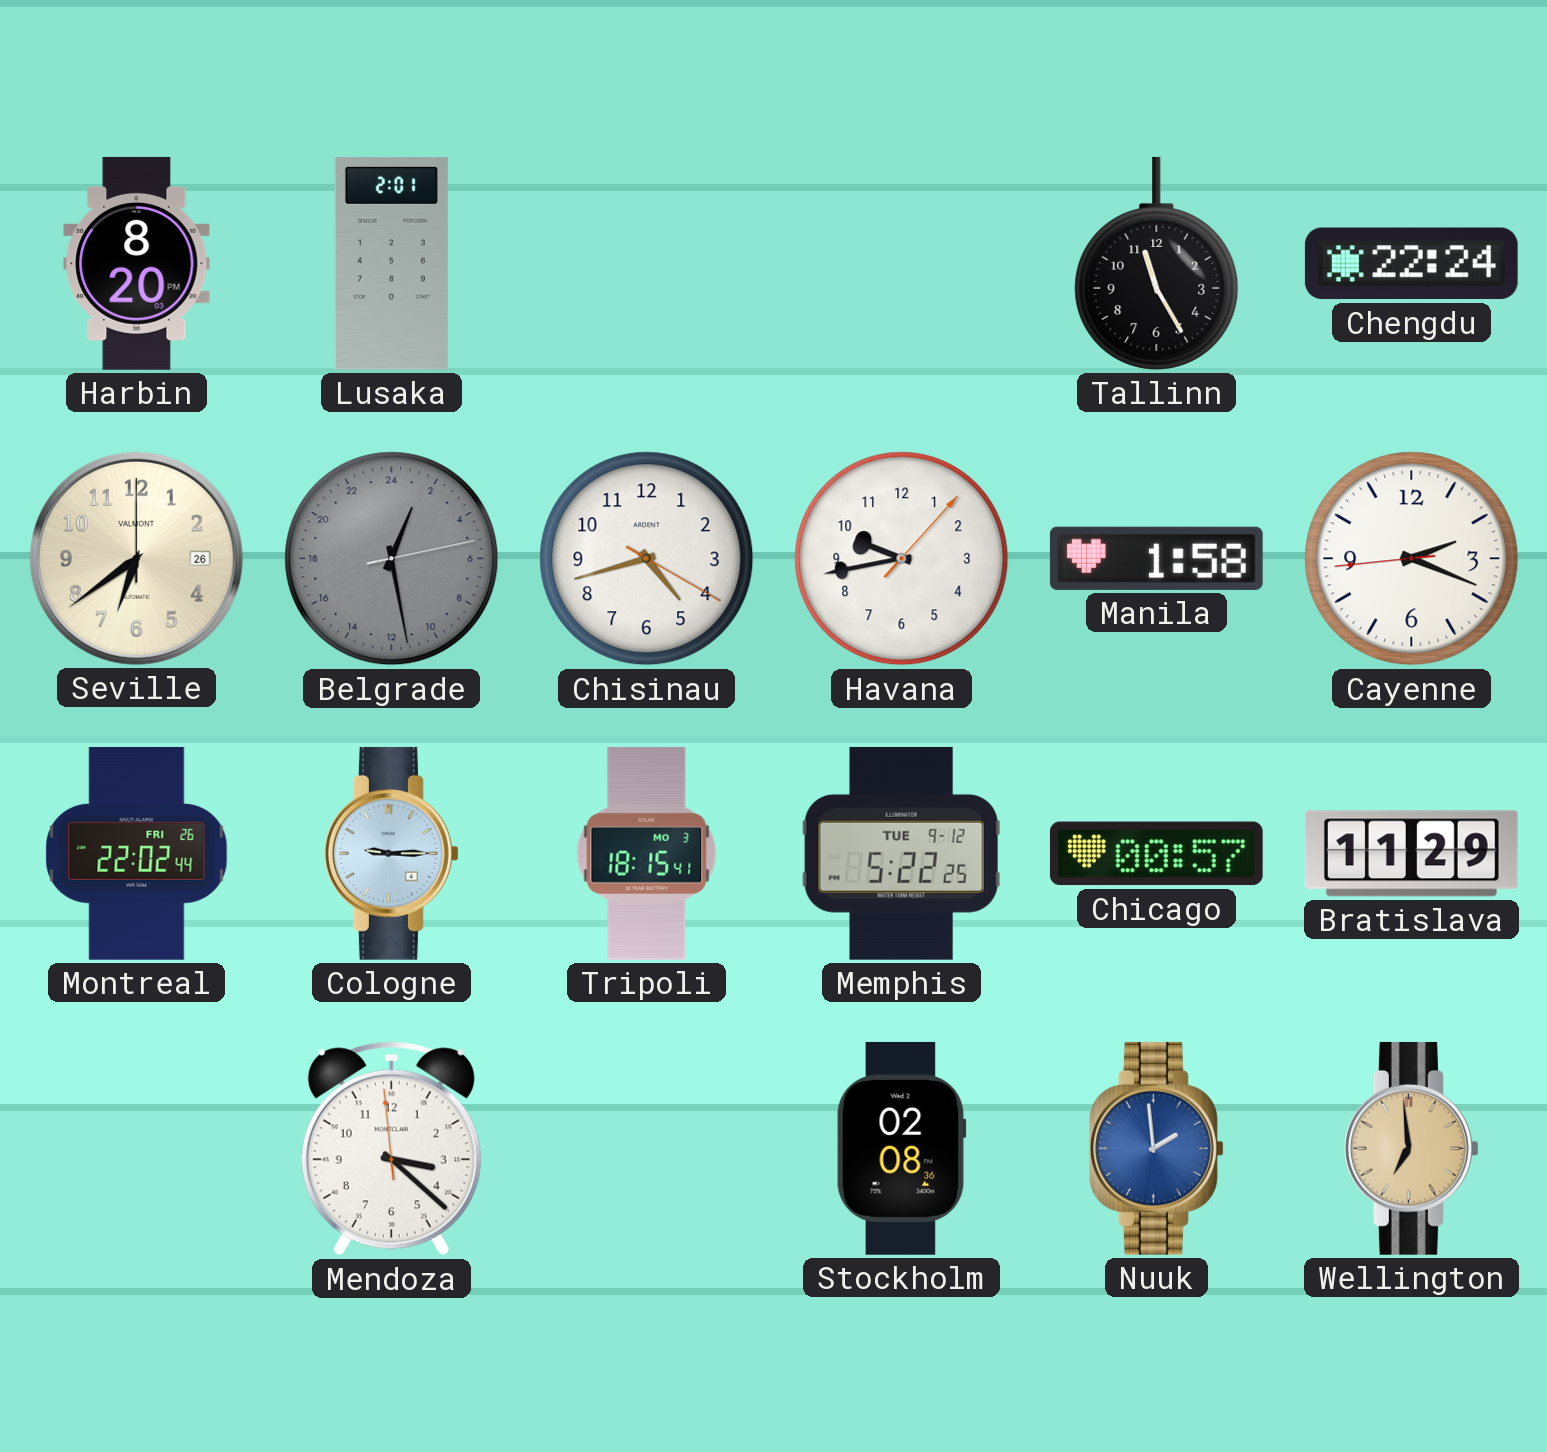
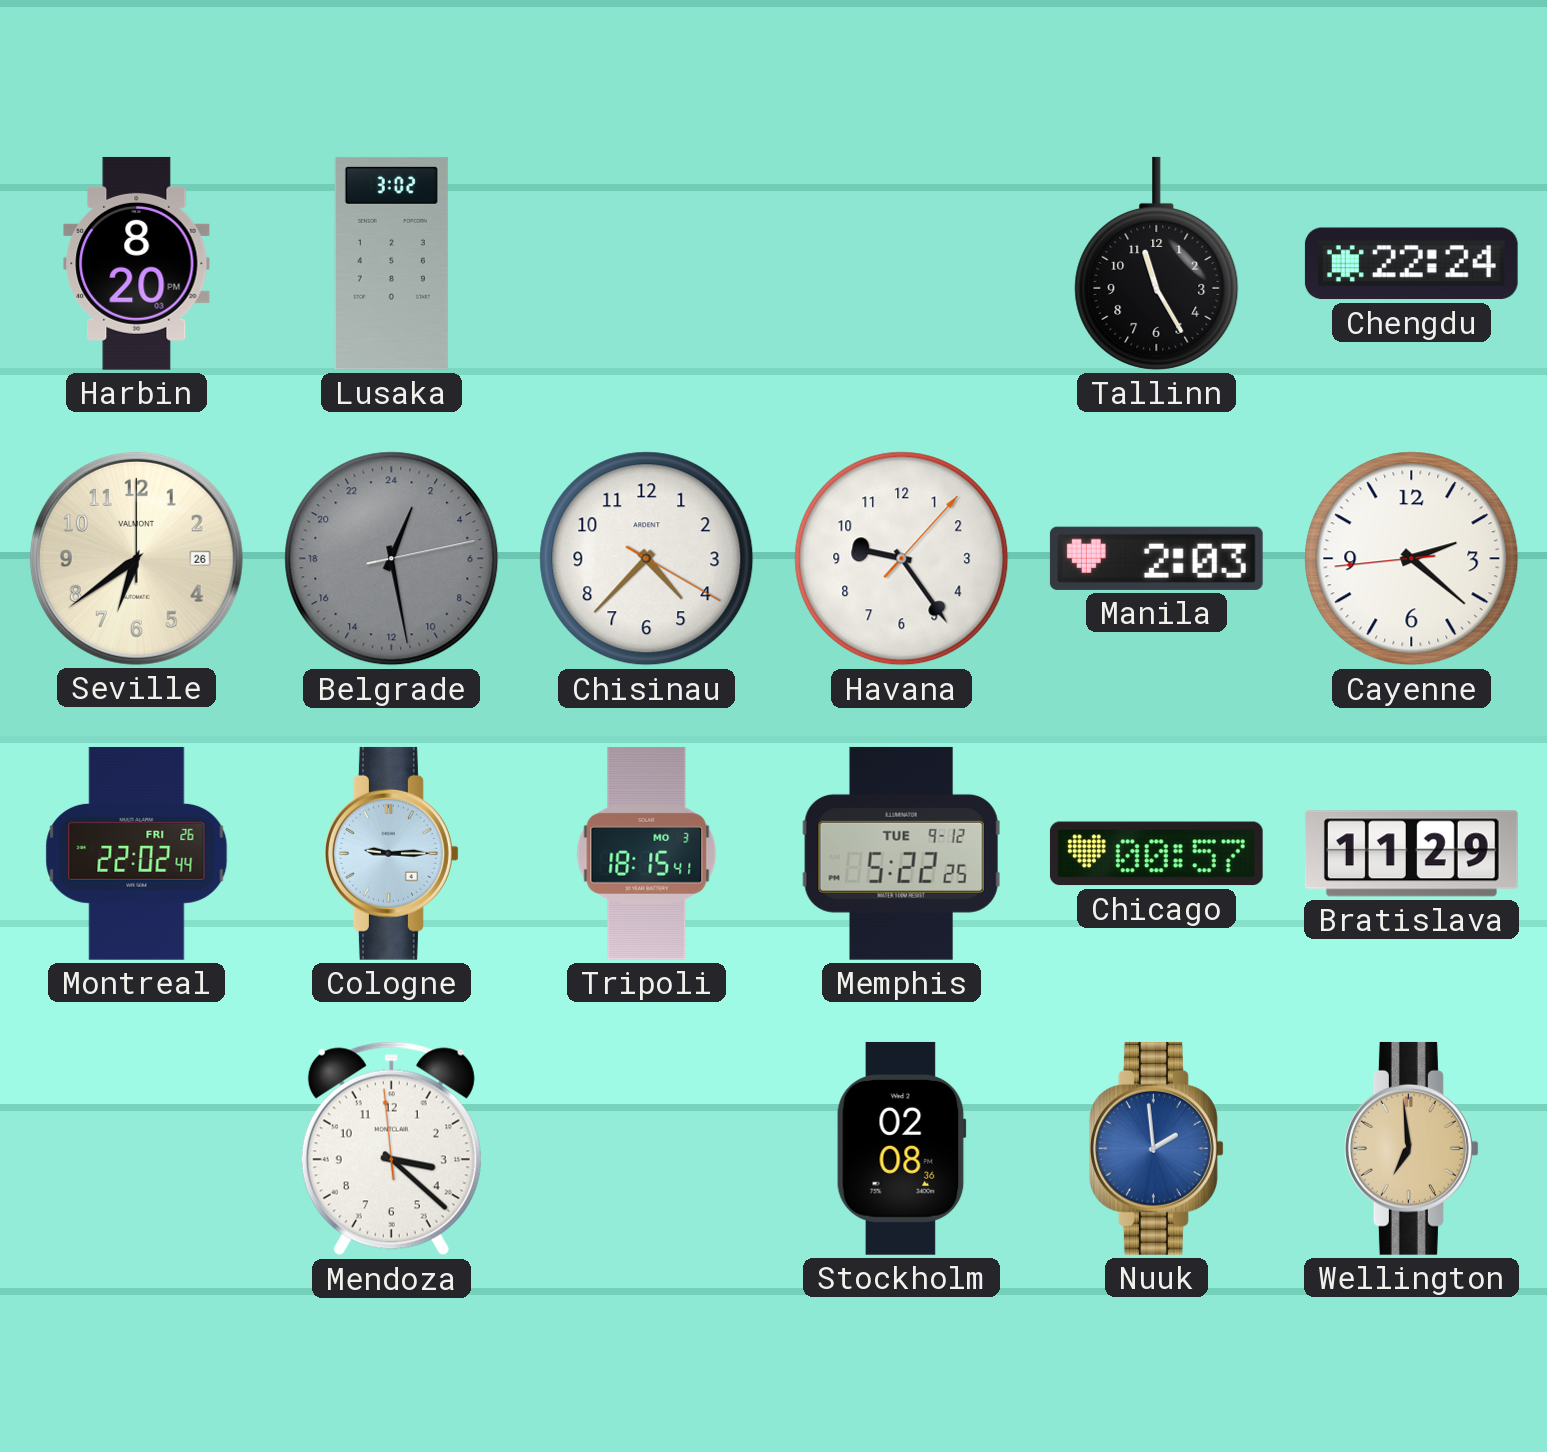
Lusaka: 2:01 -> 3:02 (391, 263)
Chisinau: 4:42 -> 4:37 (647, 559)
Havana: 9:43 -> 9:24 (902, 559)
Manila: 1:58 -> 2:03 (1156, 558)
Cayenne: 2:18 -> 2:21 (1412, 559)
